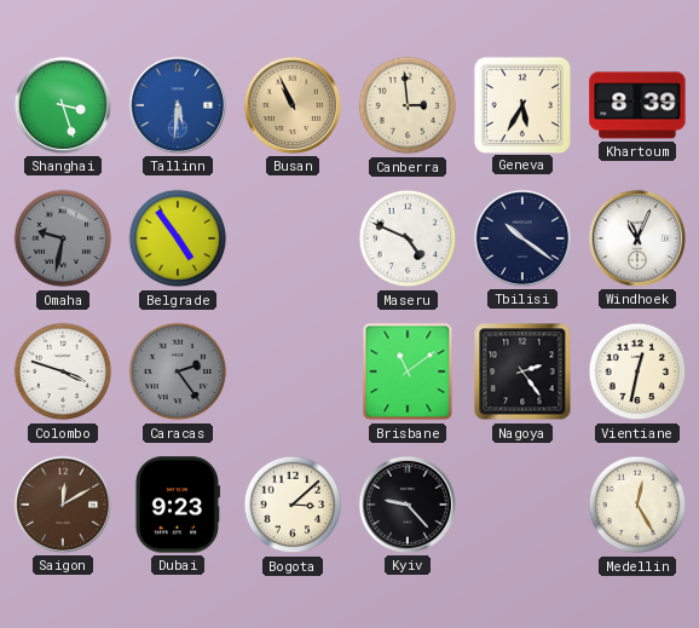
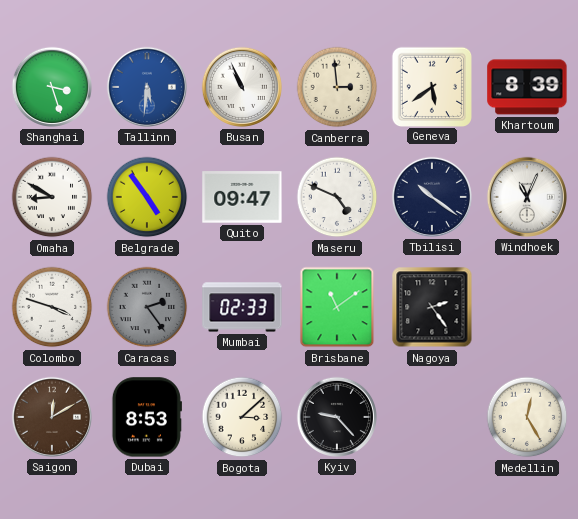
Busan dial: champagne -> white (242, 87)
Geneva: 5:35 -> 5:39 (431, 86)
Omaha: 9:32 -> 8:50 (52, 197)
Omaha dial: grey -> white (52, 197)
Quito: none -> 09:47 (242, 197)
Mumbai: none -> 02:33 (242, 307)
Vientiane: 12:32 -> none (637, 371)
Dubai: 9:23 -> 8:53 (147, 417)
